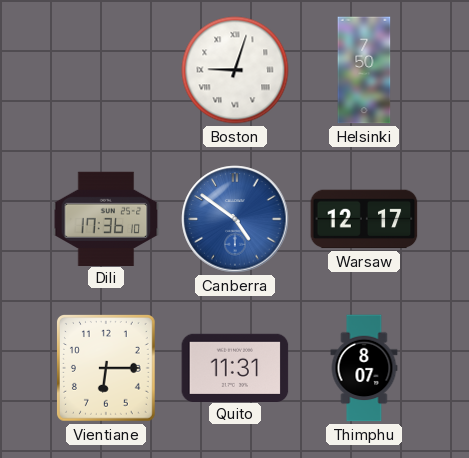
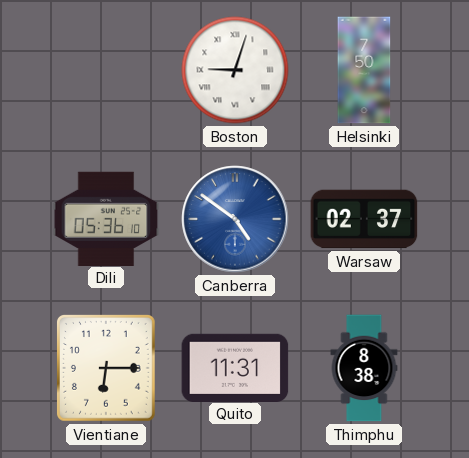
Dili: 17:36 -> 05:36 (106, 218)
Warsaw: 12:17 -> 02:37 (364, 219)
Thimphu: 8:07 -> 8:38 (364, 368)
